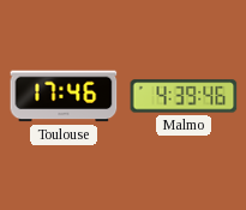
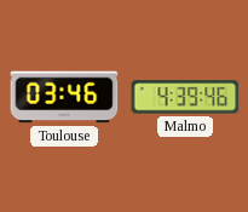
Toulouse: 17:46 -> 03:46 (64, 97)
